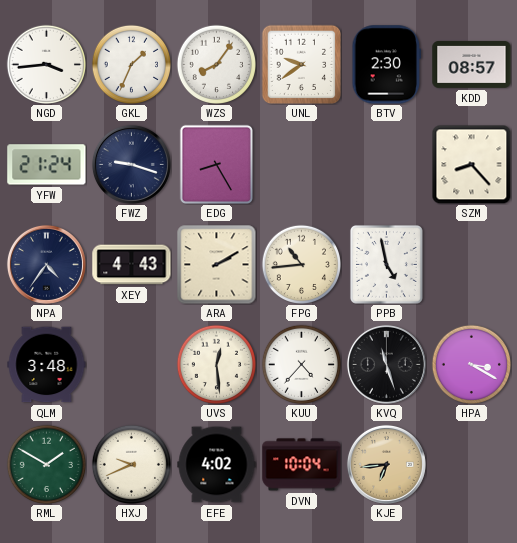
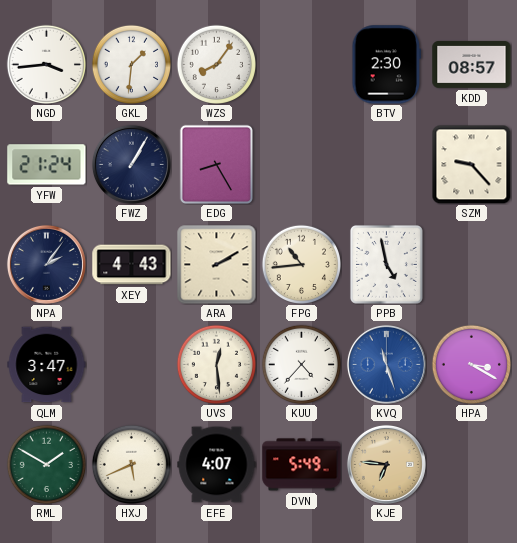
GKL: 1:34 -> 1:31 (131, 64)
UNL: 9:39 -> none (301, 64)
FWZ: 9:18 -> 1:05 (131, 164)
SZM: 8:23 -> 9:23 (471, 165)
NPA: 4:36 -> 2:06 (46, 264)
QLM: 3:48 -> 3:47 (47, 365)
KVQ dial: black -> blue (386, 364)
HXJ: 9:41 -> 5:41 (131, 464)
EFE: 4:02 -> 4:07 (217, 465)
DVN: 10:04 -> 5:49 (302, 465)
KJE: 6:44 -> 6:46 (386, 464)
